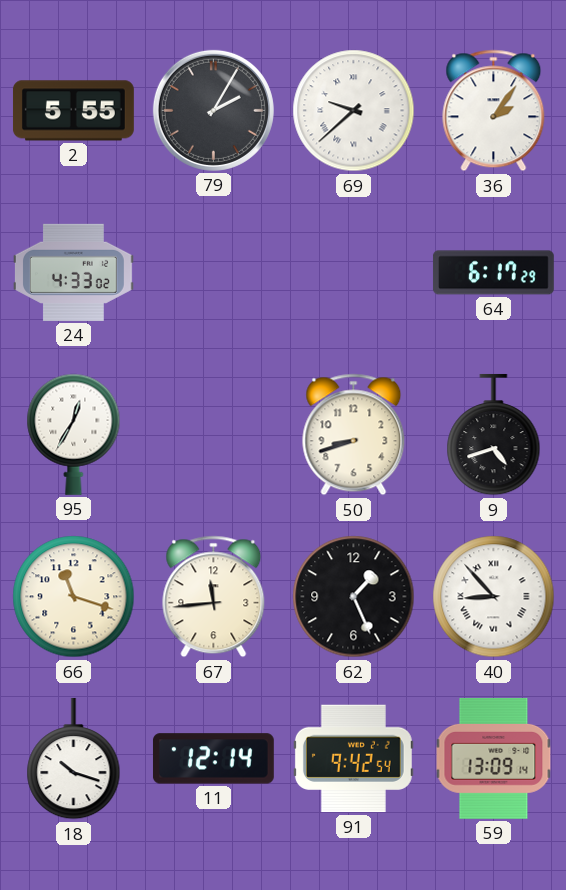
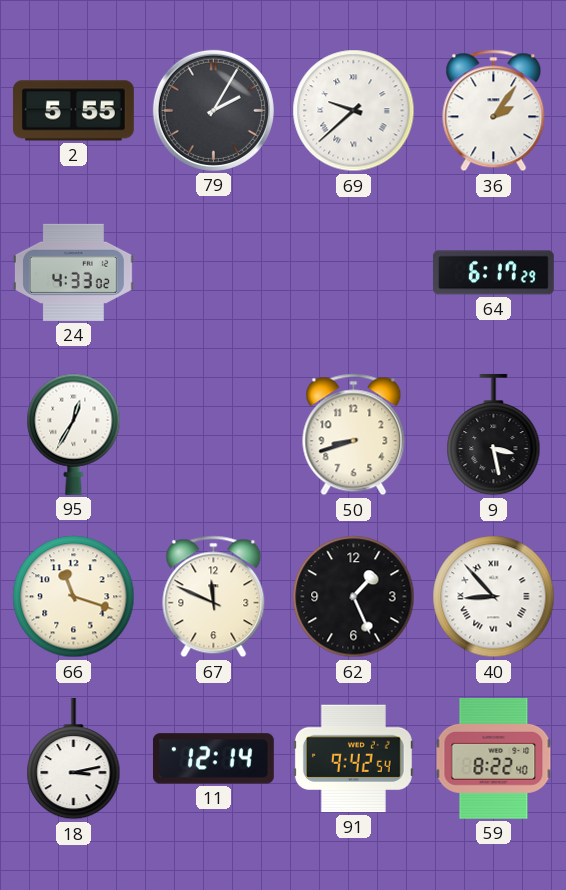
9: 4:42 -> 3:28 (494, 435)
67: 11:44 -> 11:49 (214, 597)
18: 10:18 -> 3:13 (74, 759)
59: 13:09 -> 8:22 (494, 758)
